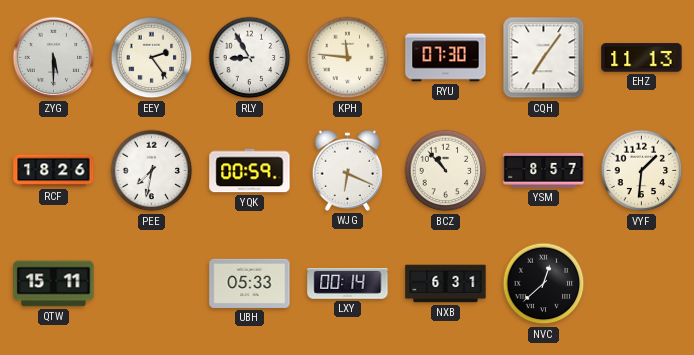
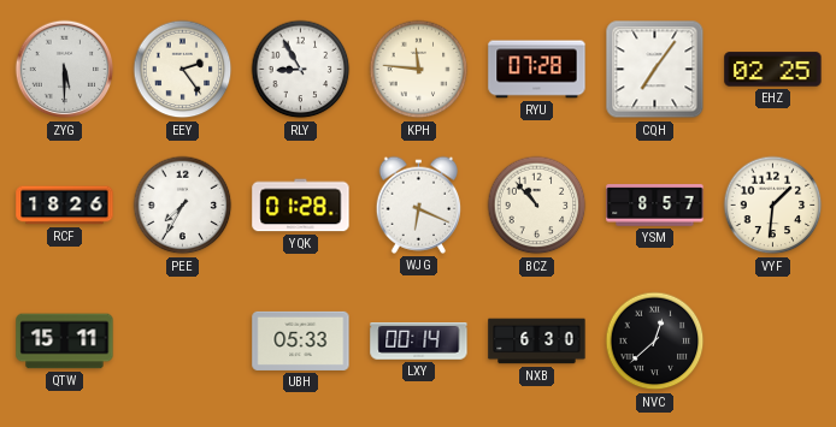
RYU: 07:30 -> 07:28 (537, 70)
EHZ: 11:13 -> 02:25 (773, 70)
PEE: 7:32 -> 7:35 (183, 206)
YQK: 00:59 -> 01:28 (301, 206)
NXB: 6:31 -> 6:30 (537, 342)
